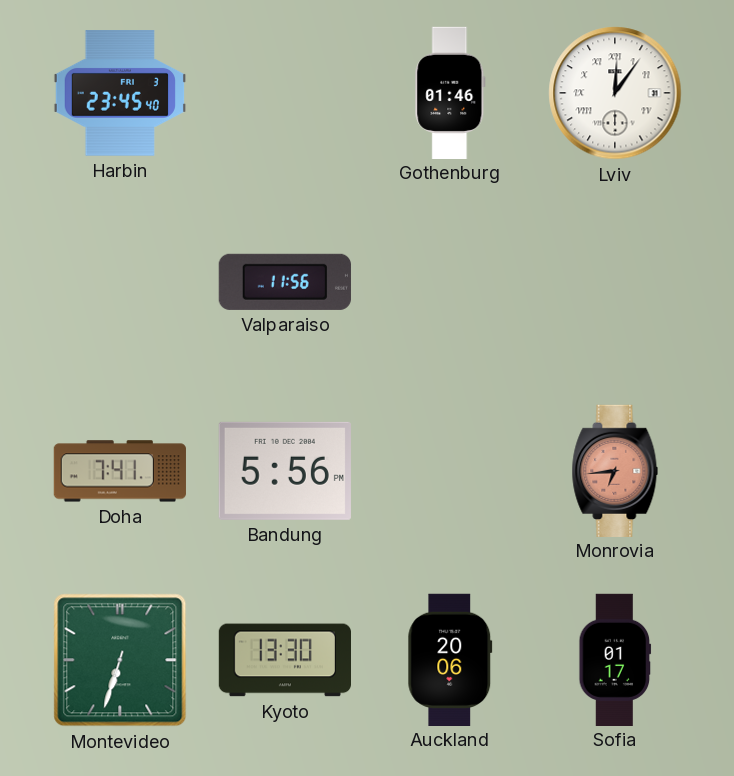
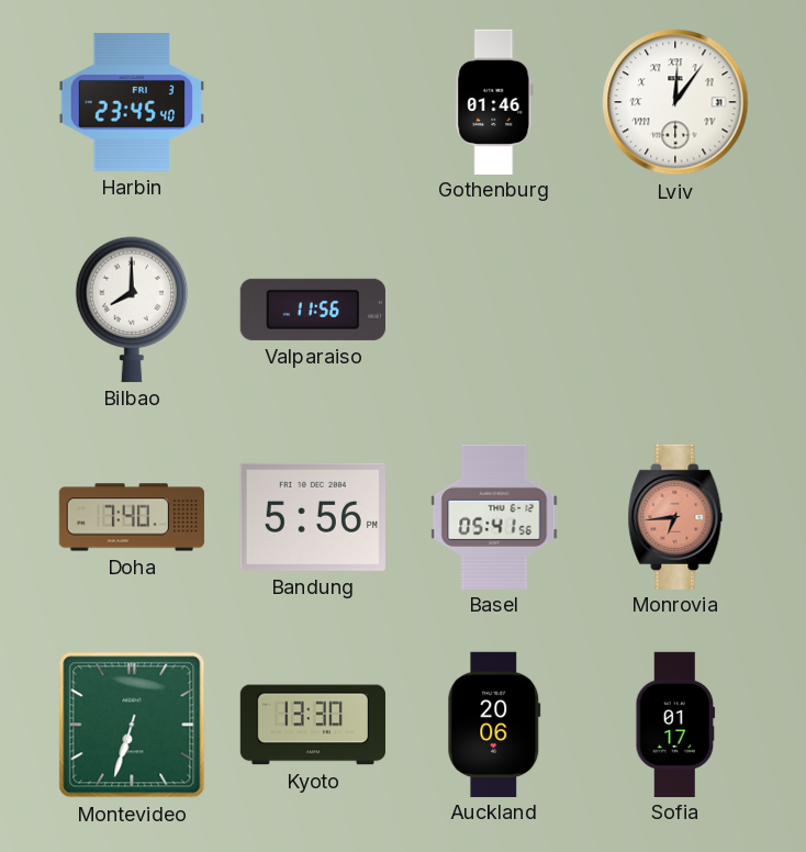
Bilbao: none -> 8:00 (132, 310)
Doha: 7:41 -> 7:40 (132, 517)
Basel: none -> 05:41 (494, 516)
